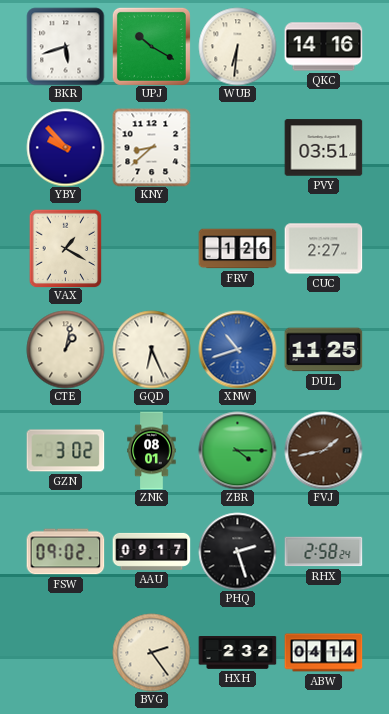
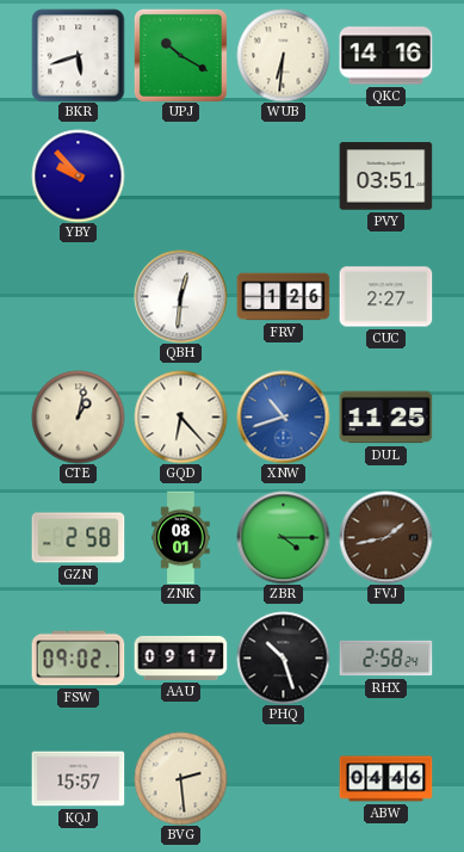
KNY: 8:38 -> none (151, 147)
VAX: 1:20 -> none (66, 248)
QBH: none -> 12:31 (180, 296)
GQD: 6:26 -> 6:23 (180, 416)
GZN: 3:02 -> 2:58 (78, 538)
PHQ: 2:27 -> 10:27 (283, 657)
KQJ: none -> 15:57 (78, 779)
BVG: 2:24 -> 2:29 (180, 778)
HXH: 2:32 -> none (237, 653)
ABW: 04:14 -> 04:46 (385, 779)
